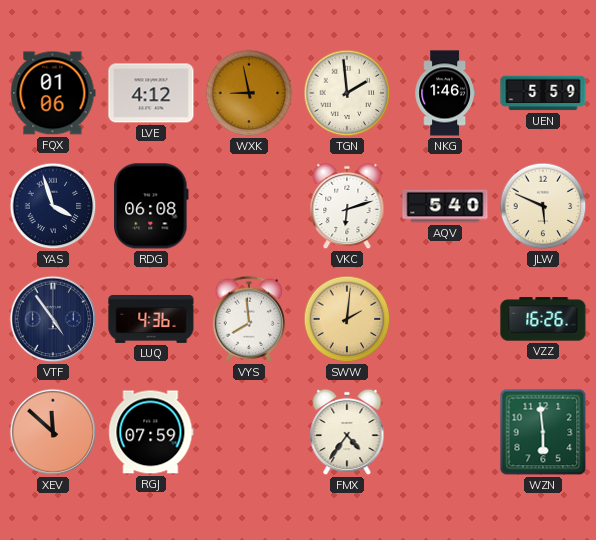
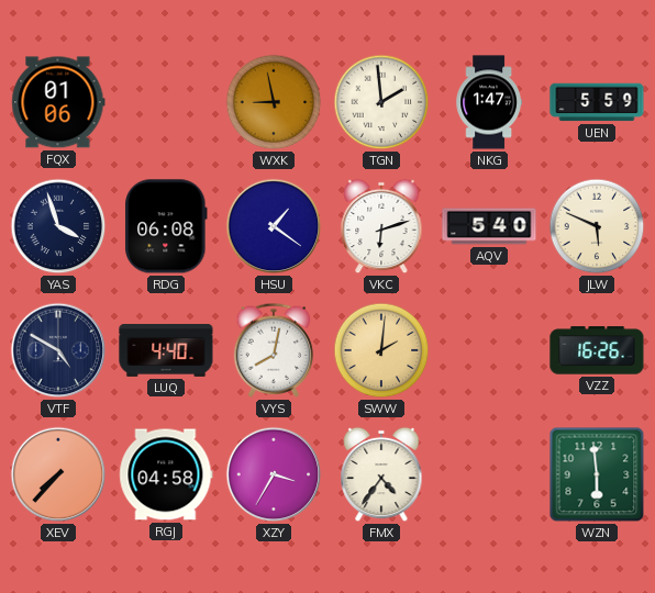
LVE: 4:12 -> none (151, 93)
NKG: 1:46 -> 1:47 (489, 102)
HSU: none -> 1:21 (274, 226)
VTF: 4:54 -> 4:50 (58, 350)
LUQ: 4:36 -> 4:40 (166, 350)
VYS: 7:59 -> 8:02 (274, 350)
XEV: 11:52 -> 7:37 (58, 474)
RGJ: 07:59 -> 04:58 (166, 474)
XZY: none -> 3:35 (274, 474)
